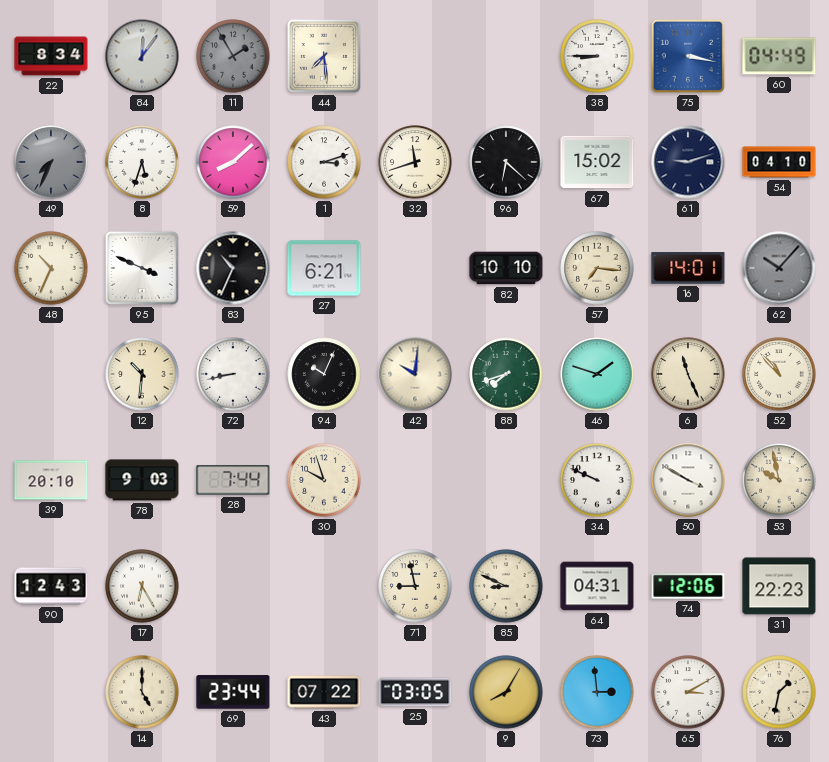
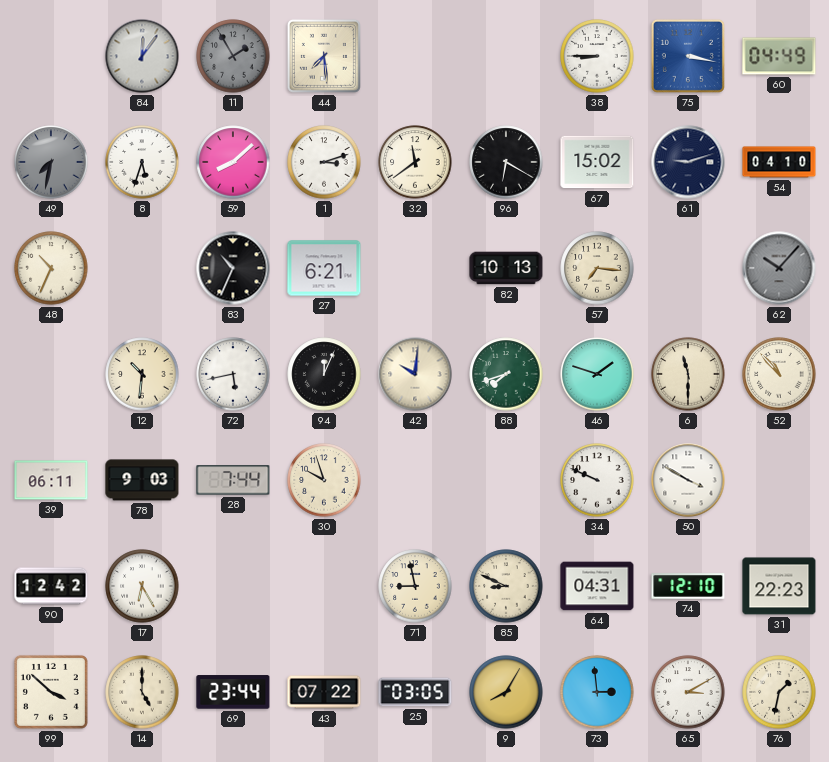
22: 8:34 -> none (51, 56)
49: 7:34 -> 7:32 (51, 162)
32: 11:42 -> 11:39 (415, 162)
96: 6:22 -> 6:20 (506, 162)
95: 3:49 -> none (142, 268)
82: 10:10 -> 10:13 (506, 268)
16: 14:01 -> none (688, 268)
72: 8:43 -> 5:43 (233, 374)
94: 10:04 -> 12:04 (324, 374)
6: 11:26 -> 11:30 (688, 374)
39: 20:10 -> 06:11 (51, 480)
53: 9:58 -> none (779, 480)
90: 12:43 -> 12:42 (51, 586)
74: 12:06 -> 12:10 (688, 586)
99: none -> 3:52 (51, 692)
